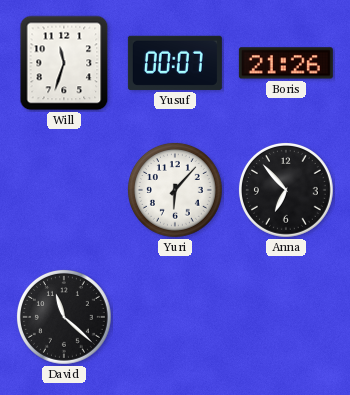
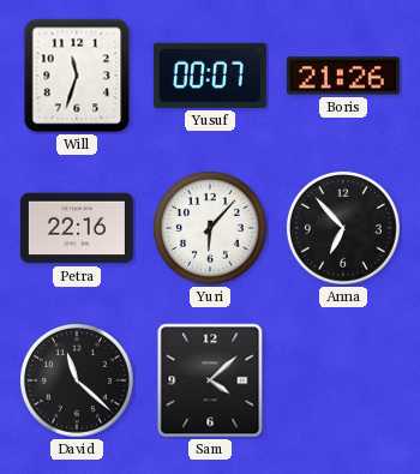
Petra: none -> 22:16 (77, 228)
Sam: none -> 4:08 (210, 380)
